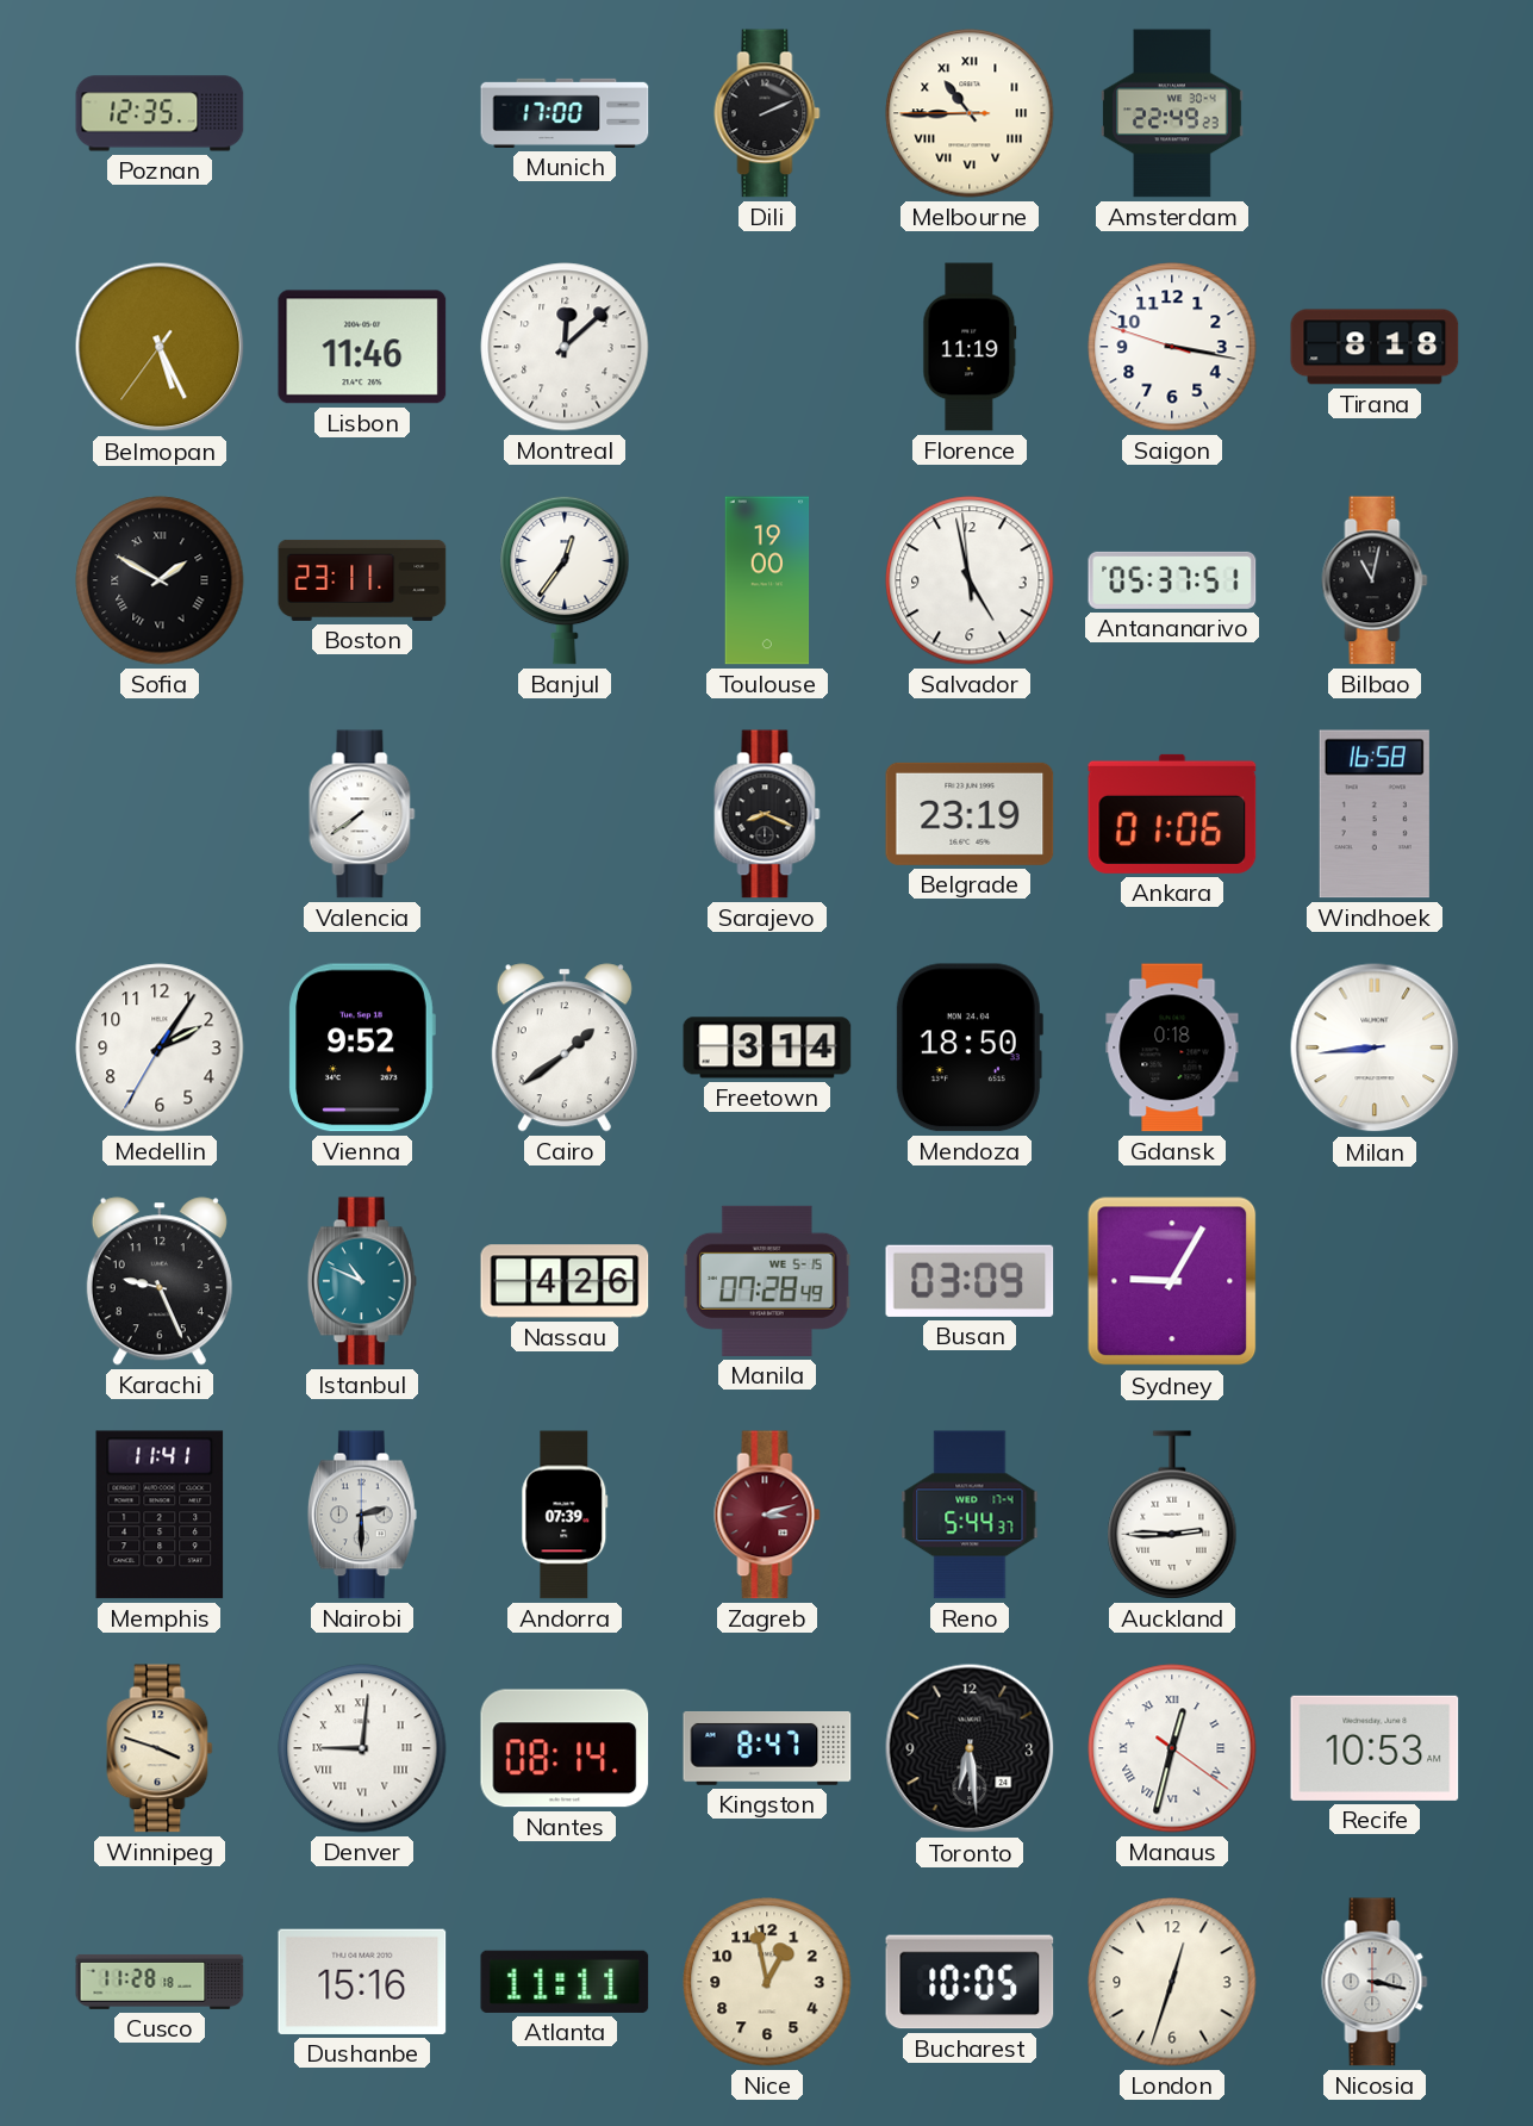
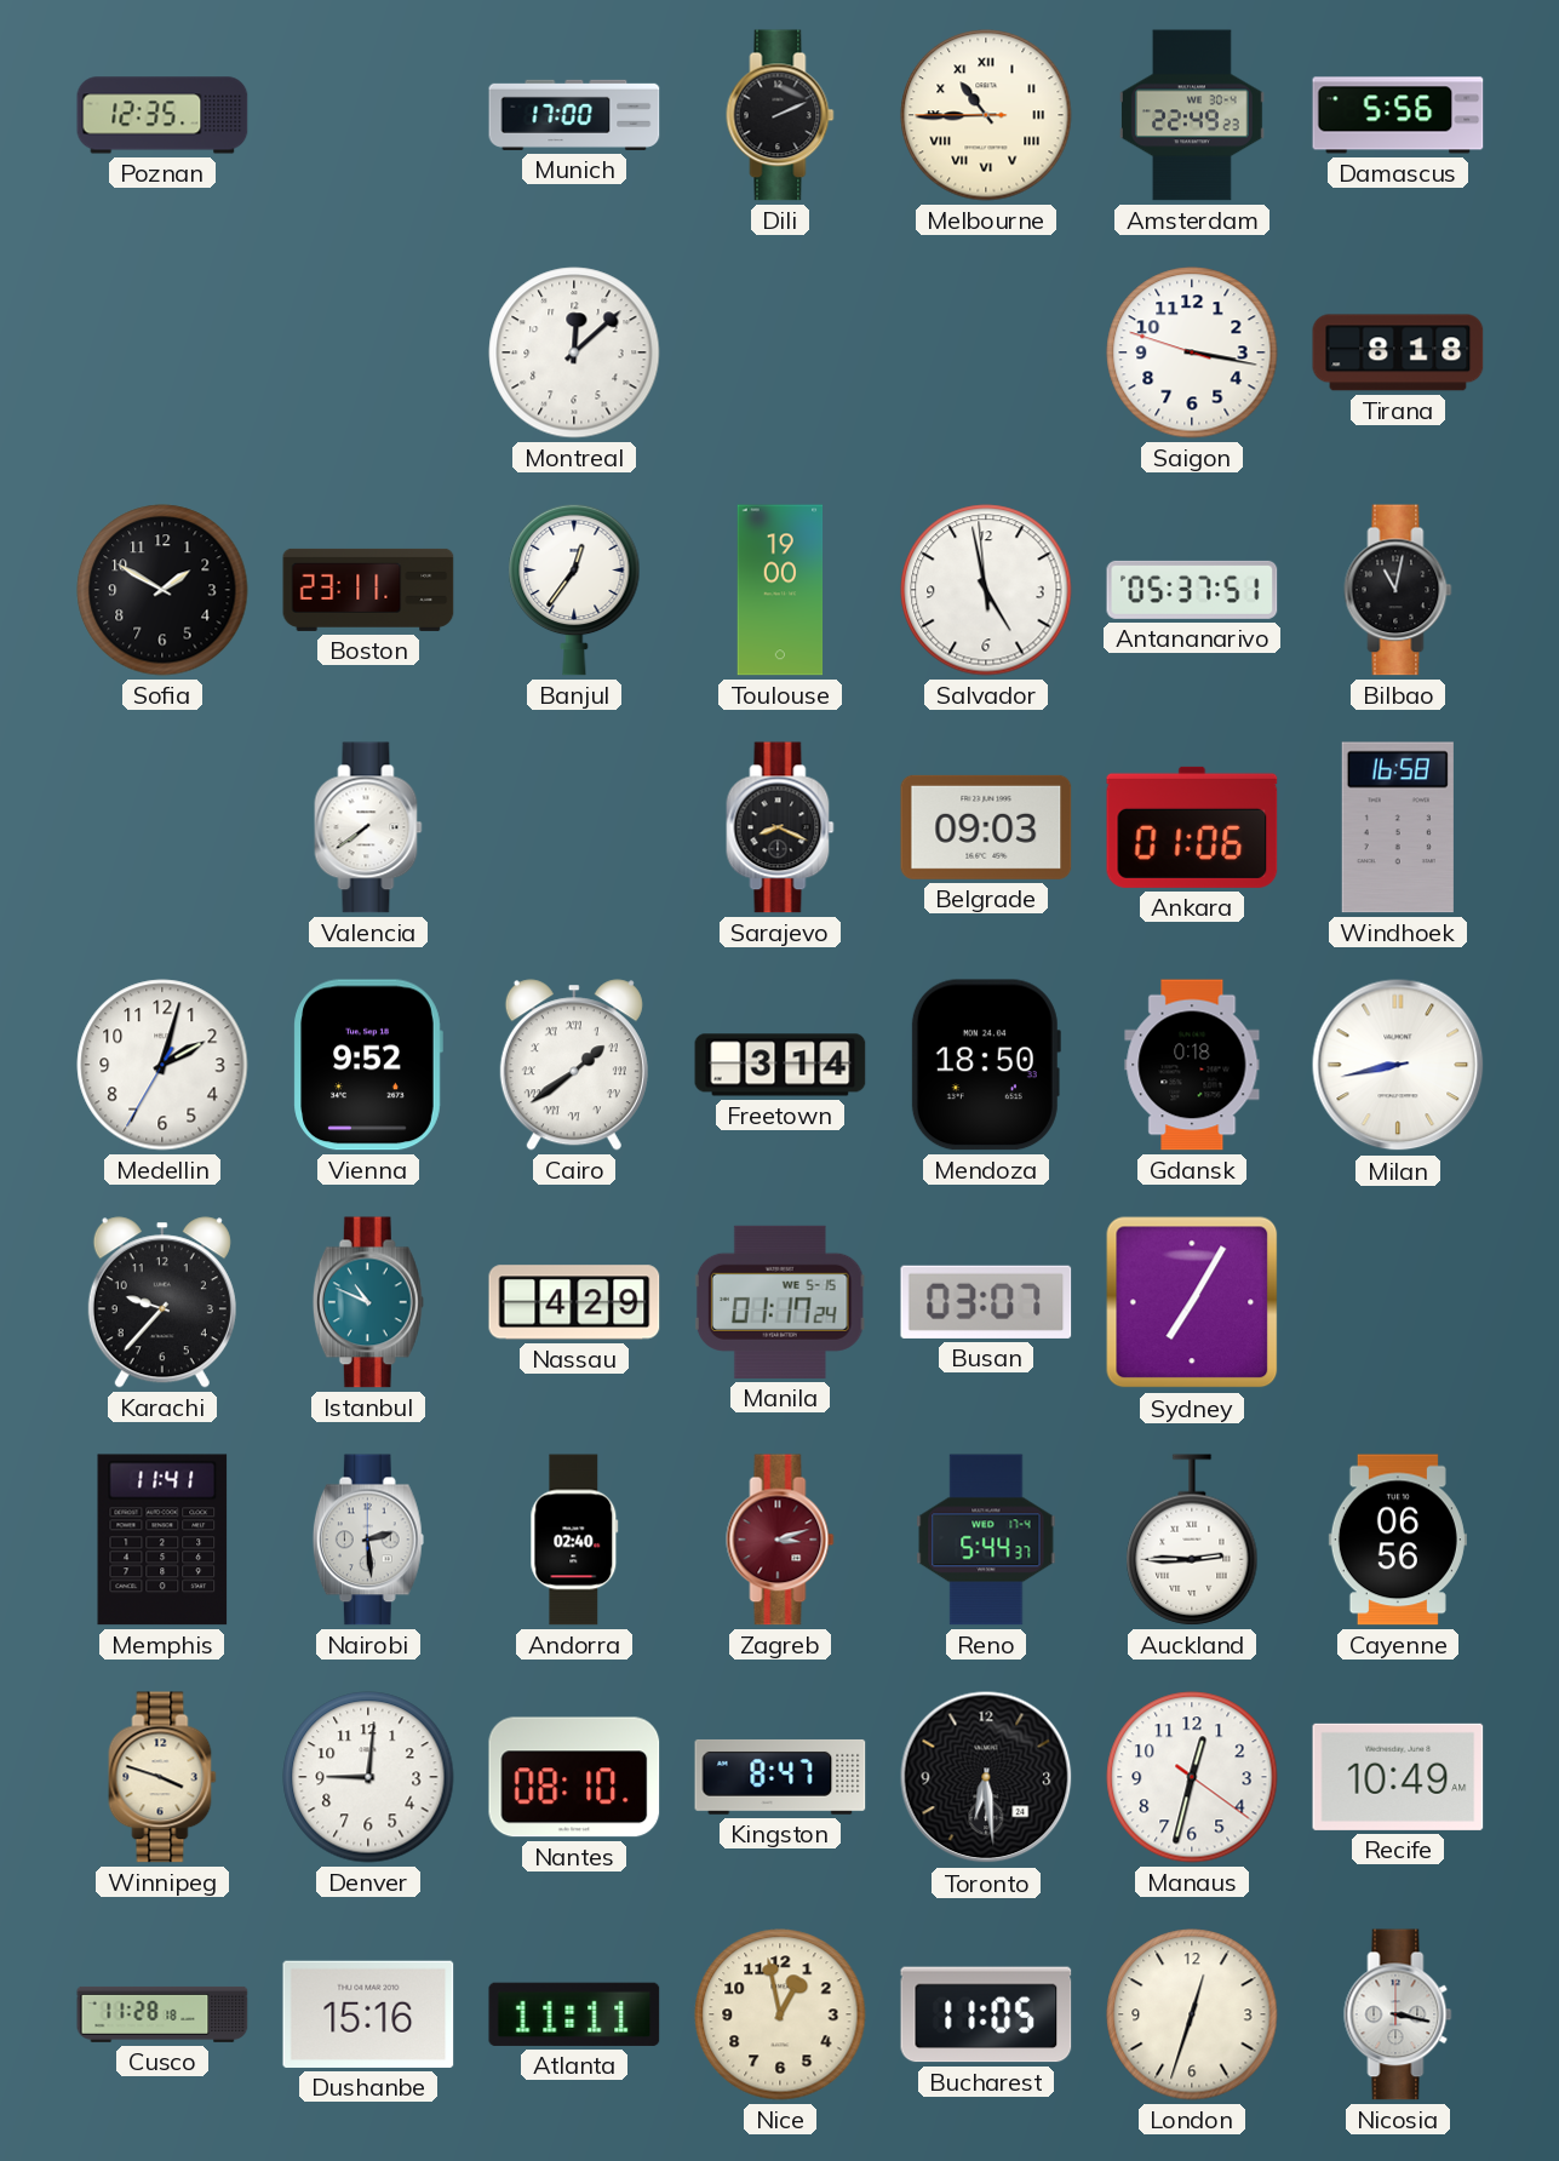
Damascus: none -> 5:56 (1398, 115)
Belmopan: 5:25 -> none (160, 347)
Lisbon: 11:46 -> none (362, 347)
Florence: 11:19 -> none (970, 347)
Sofia numerals: Roman -> Arabic (162, 590)
Belgrade: 23:19 -> 09:03 (986, 827)
Medellin: 2:05 -> 2:02 (162, 1065)
Cairo numerals: Arabic -> Roman (574, 1065)
Milan: 8:44 -> 8:43 (1398, 1065)
Karachi: 9:26 -> 9:37 (162, 1302)
Nassau: 4:26 -> 4:29 (574, 1302)
Manila: 07:28 -> 01:17 (780, 1302)
Busan: 03:09 -> 03:07 (986, 1302)
Sydney: 9:05 -> 7:05 (1192, 1302)
Nairobi: 2:30 -> 2:29 (368, 1540)
Andorra: 07:39 -> 02:40 (574, 1540)
Cayenne: none -> 06:56 (1398, 1540)
Denver numerals: Roman -> Arabic (368, 1777)
Nantes: 08:14 -> 08:10 (574, 1777)
Manaus numerals: Roman -> Arabic (1192, 1777)
Recife: 10:53 -> 10:49 (1398, 1777)
Bucharest: 10:05 -> 11:05 (986, 2014)
